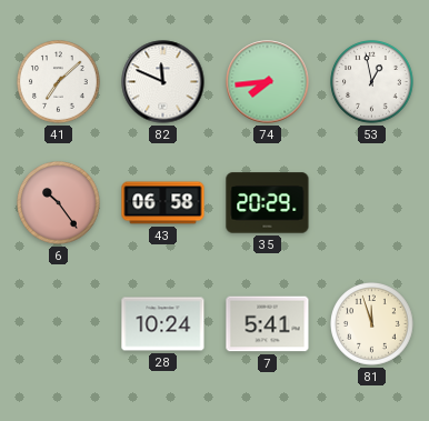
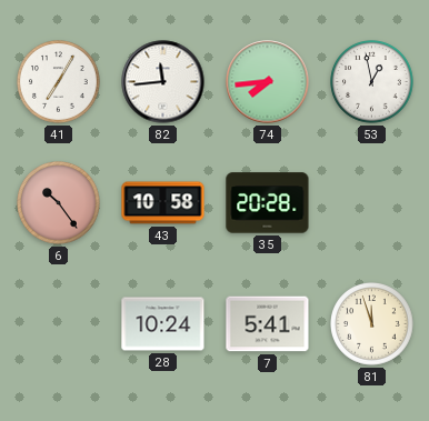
41: 7:08 -> 7:05 (59, 82)
82: 11:49 -> 11:44 (163, 82)
43: 06:58 -> 10:58 (163, 203)
35: 20:29 -> 20:28 (268, 203)
